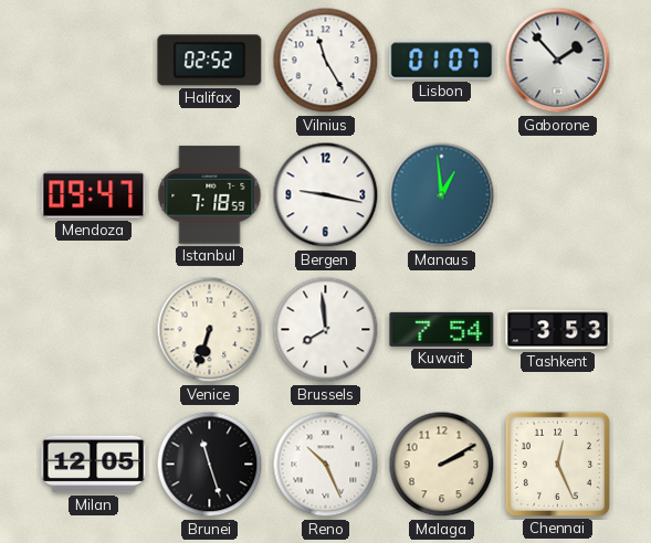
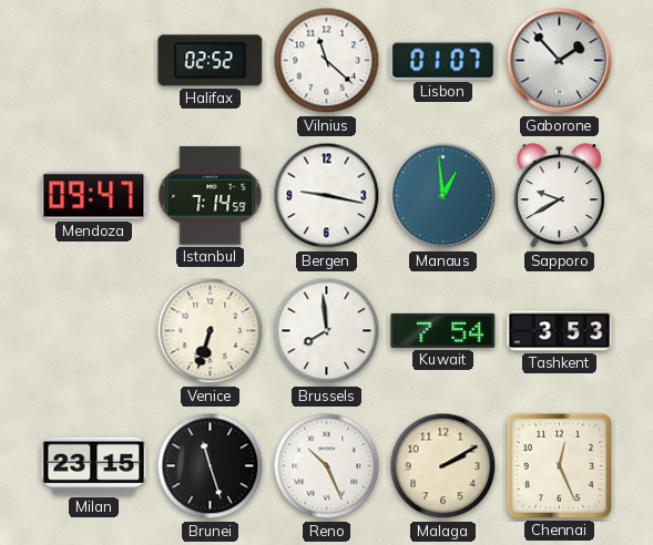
Vilnius: 11:25 -> 11:22 (327, 61)
Istanbul: 7:18 -> 7:14 (211, 196)
Sapporo: none -> 9:40 (559, 196)
Milan: 12:05 -> 23:15 (94, 466)
